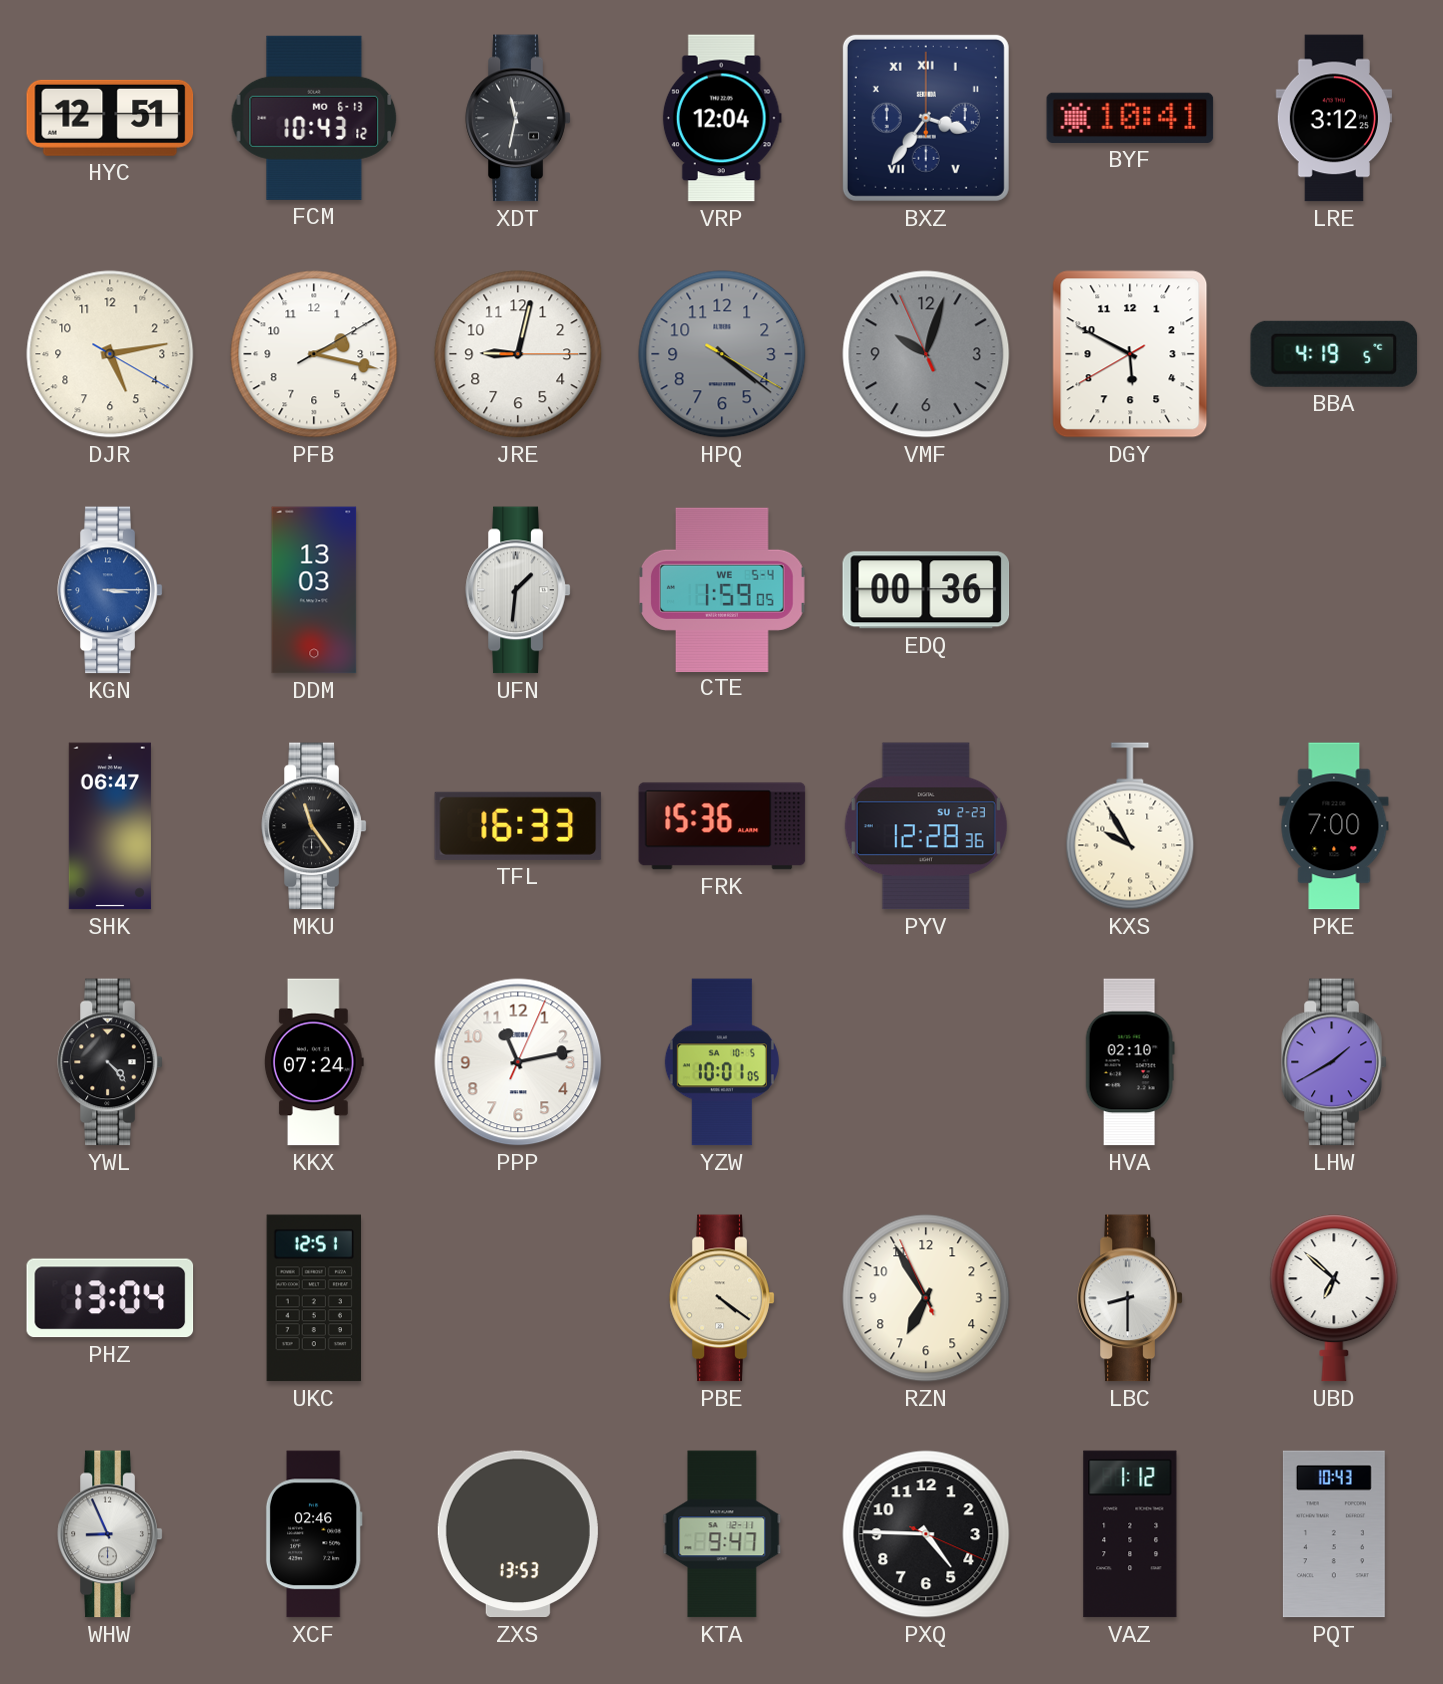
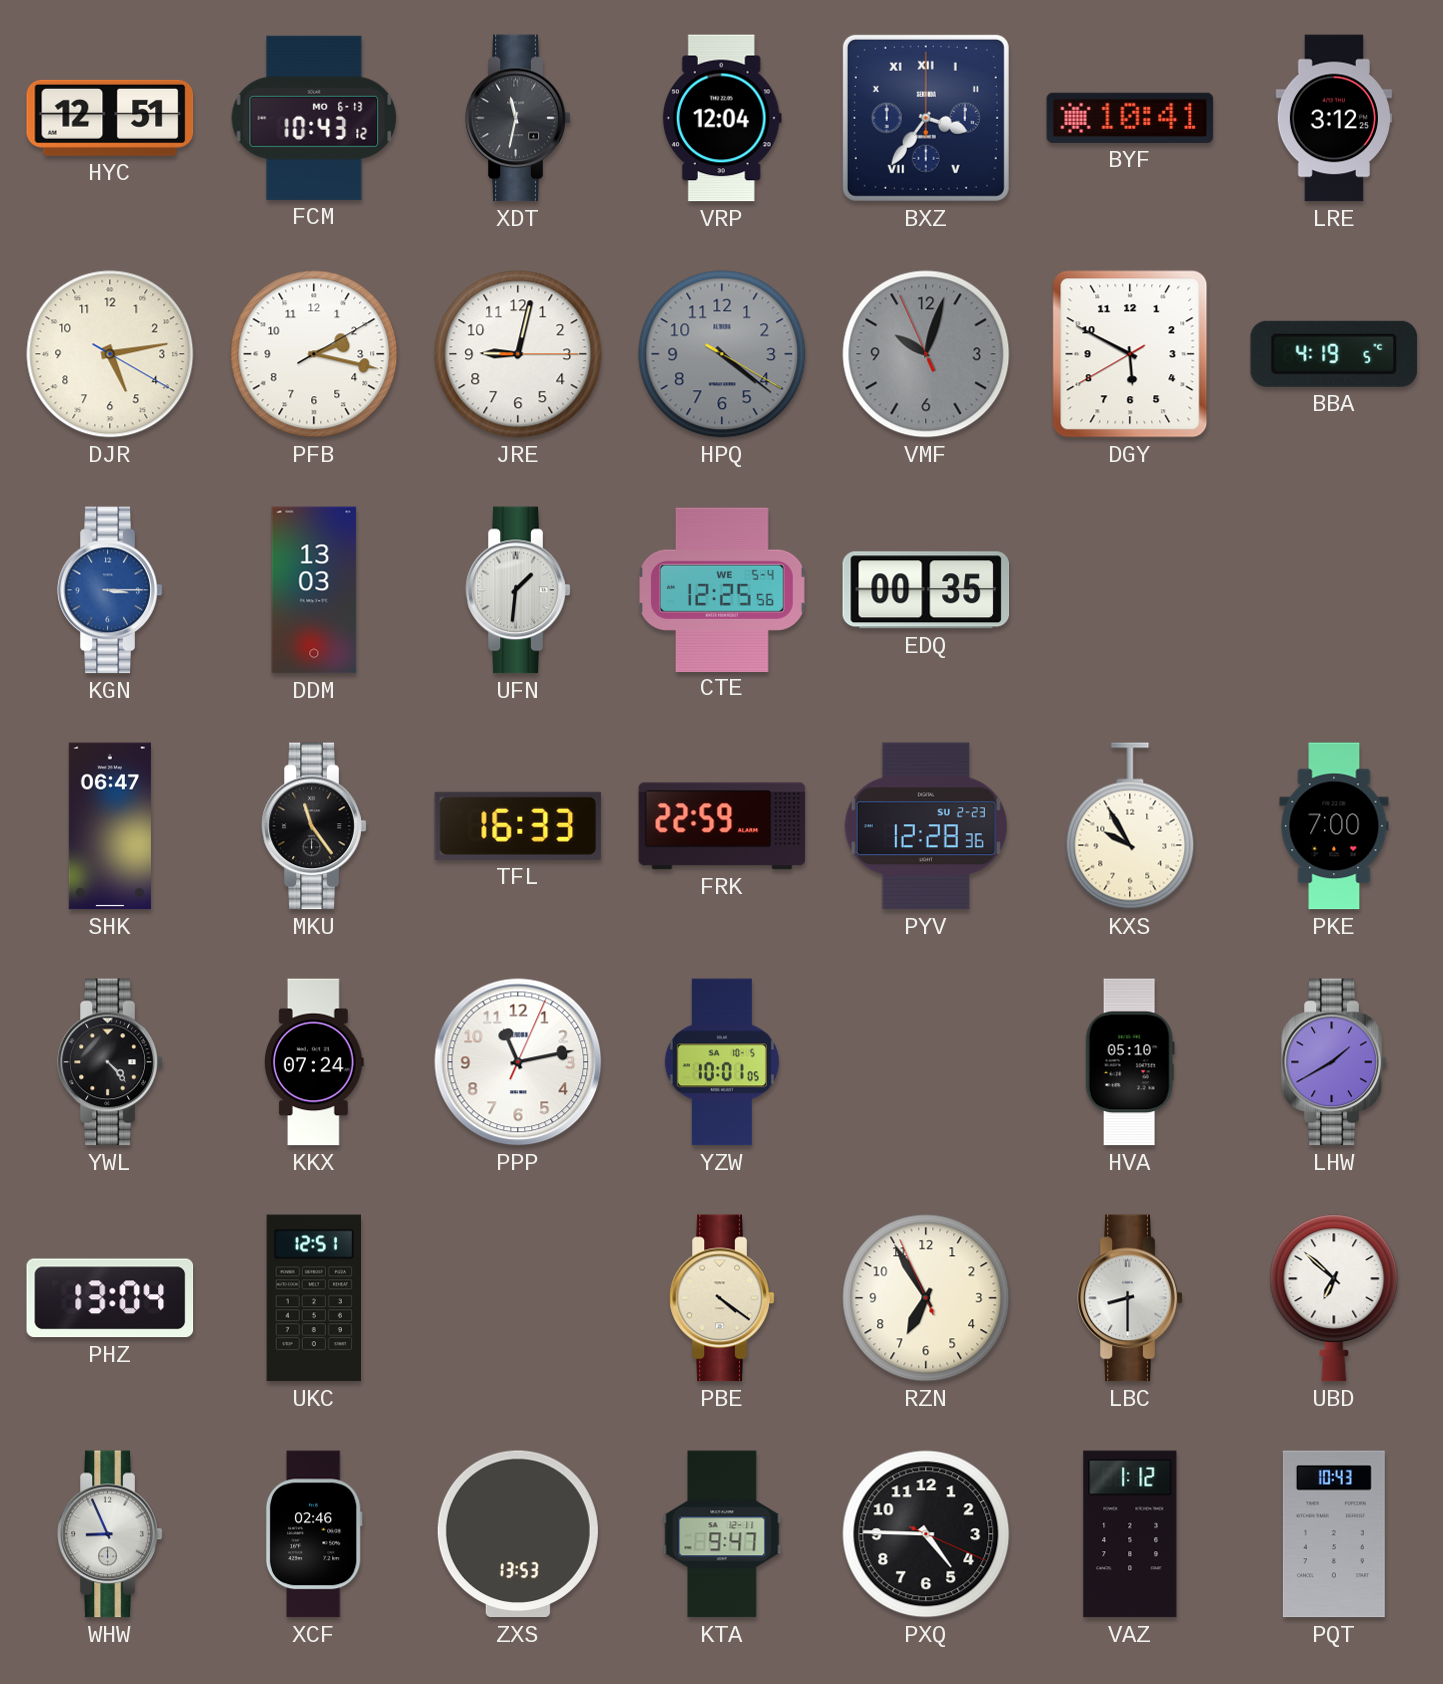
CTE: 1:59 -> 12:25 (723, 589)
EDQ: 00:36 -> 00:35 (926, 590)
FRK: 15:36 -> 22:59 (722, 826)
HVA: 02:10 -> 05:10 (1130, 1062)
